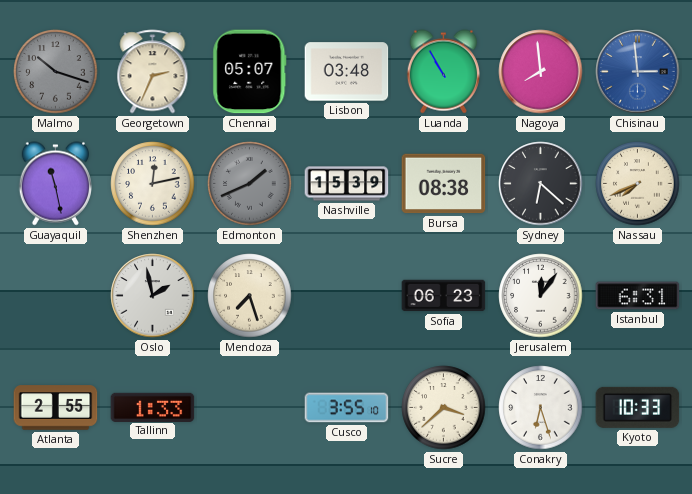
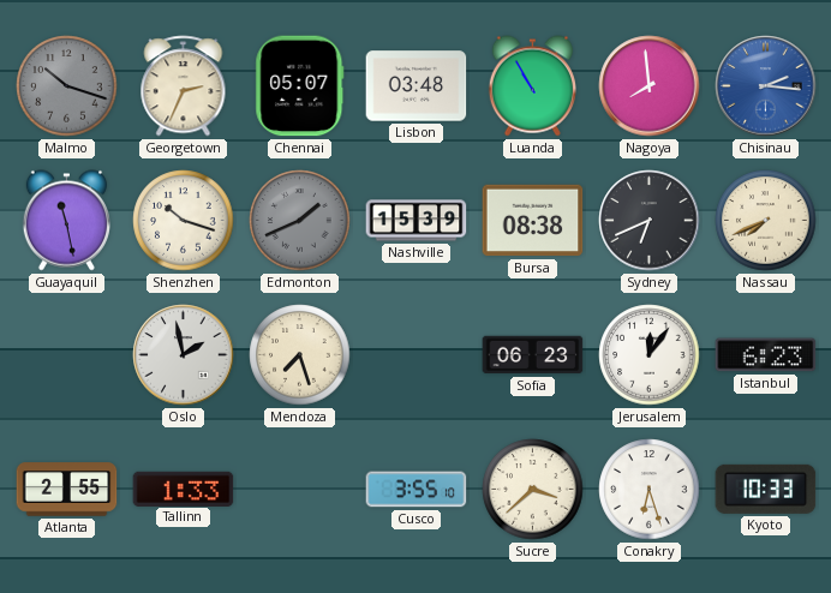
Chisinau: 2:59 -> 2:16 (766, 86)
Shenzhen: 12:13 -> 10:18 (184, 221)
Sydney: 6:22 -> 6:41 (650, 221)
Istanbul: 6:31 -> 6:23 (766, 355)
